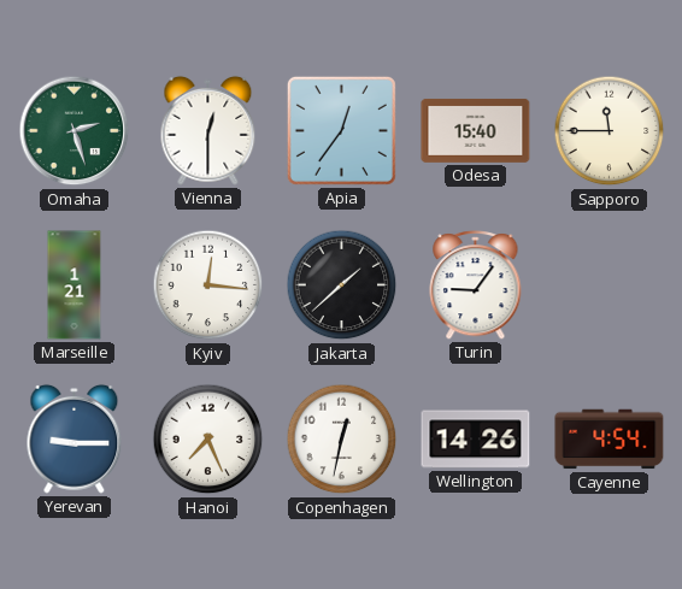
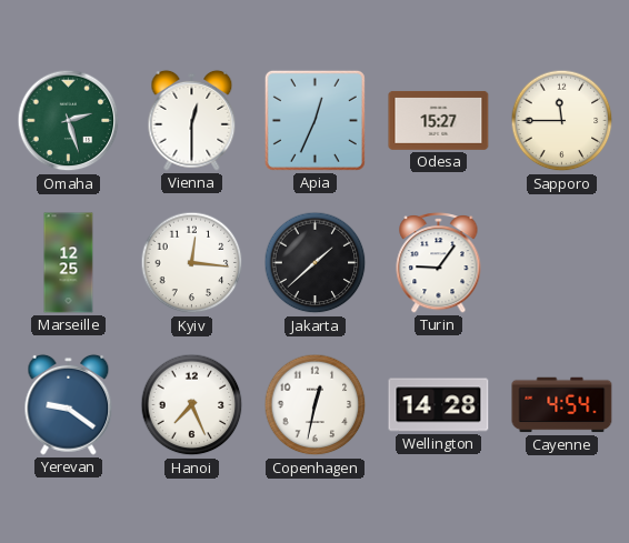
Apia: 12:36 -> 12:34 (314, 120)
Odesa: 15:40 -> 15:27 (439, 120)
Marseille: 1:21 -> 12:25 (69, 263)
Yerevan: 9:15 -> 9:21 (69, 404)
Wellington: 14:26 -> 14:28 (439, 405)
